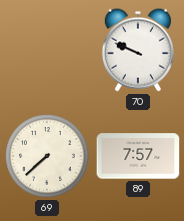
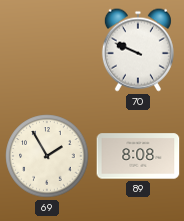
69: 7:38 -> 1:55 (47, 156)
89: 7:57 -> 8:08 (138, 156)
